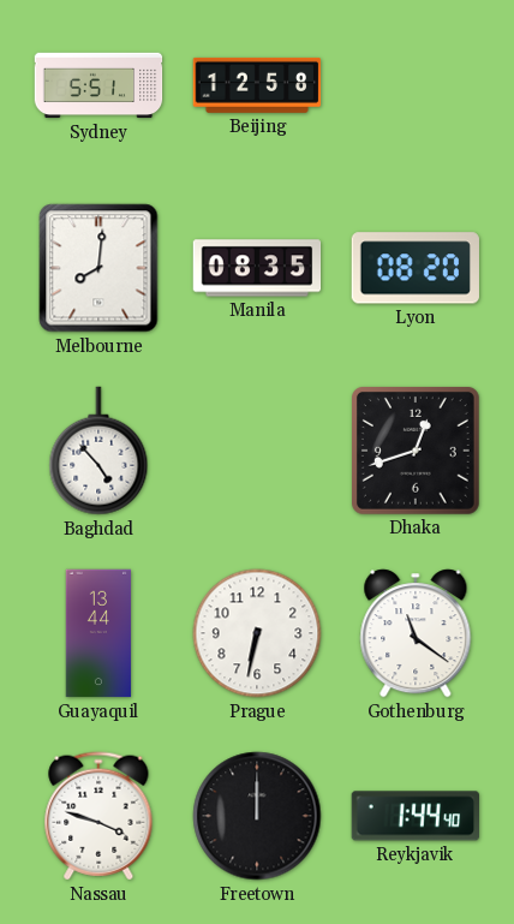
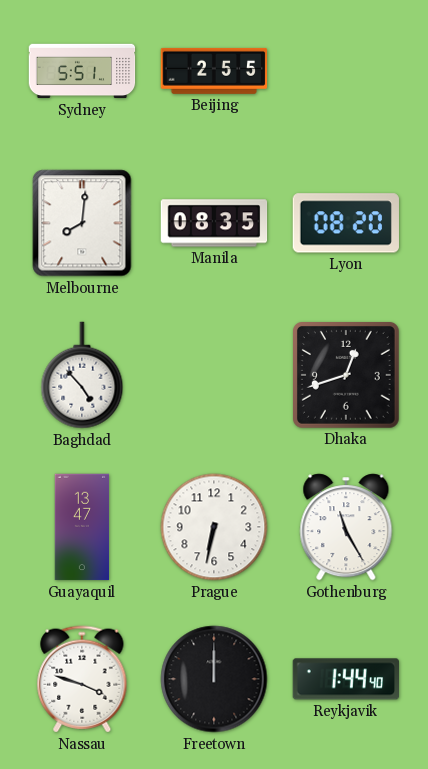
Beijing: 12:58 -> 2:55 (214, 71)
Guayaquil: 13:44 -> 13:47 (82, 527)
Gothenburg: 11:21 -> 11:25 (346, 527)
